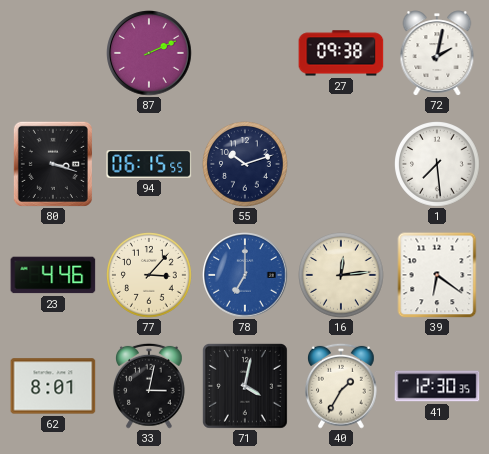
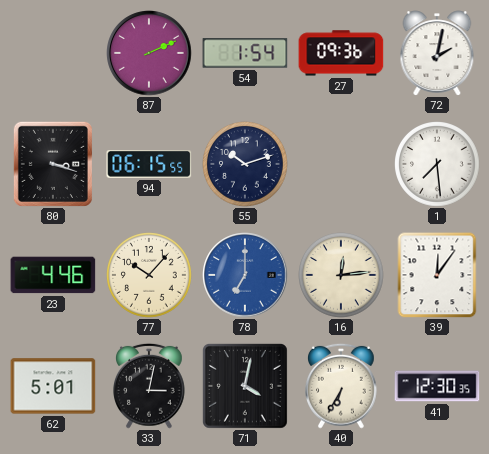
54: none -> 1:54 (245, 53)
27: 09:38 -> 09:36 (341, 53)
77: 3:07 -> 10:07 (150, 276)
39: 6:21 -> 12:06 (437, 275)
62: 8:01 -> 5:01 (53, 386)
40: 1:35 -> 6:35 (342, 386)
